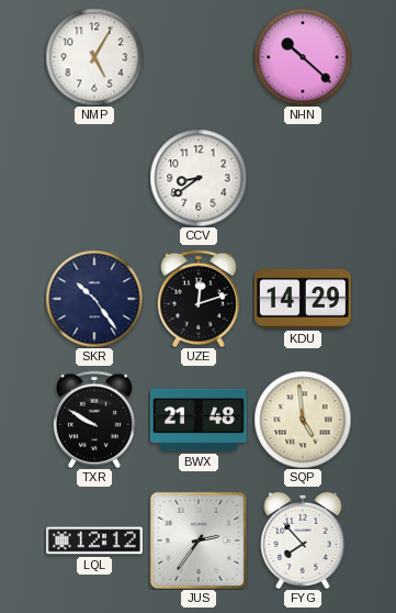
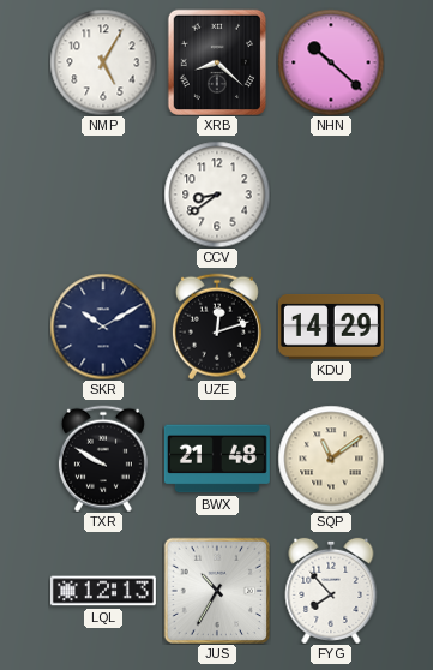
XRB: none -> 8:22 (216, 61)
SKR: 10:24 -> 10:10 (103, 327)
SQP: 4:59 -> 11:09 (331, 459)
LQL: 12:12 -> 12:13 (103, 591)
JUS: 2:36 -> 10:35 (216, 590)
